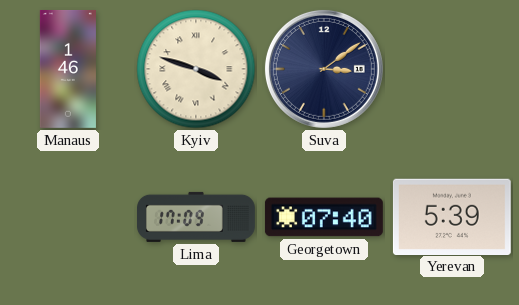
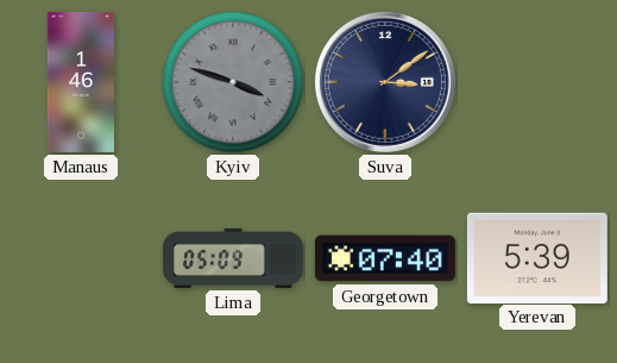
Kyiv dial: cream -> grey (233, 82)
Lima: 17:09 -> 05:09 (234, 258)
